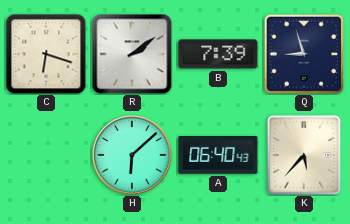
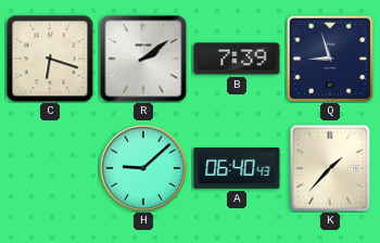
H: 6:08 -> 9:08 (143, 168)
K: 5:37 -> 1:37 (330, 168)
